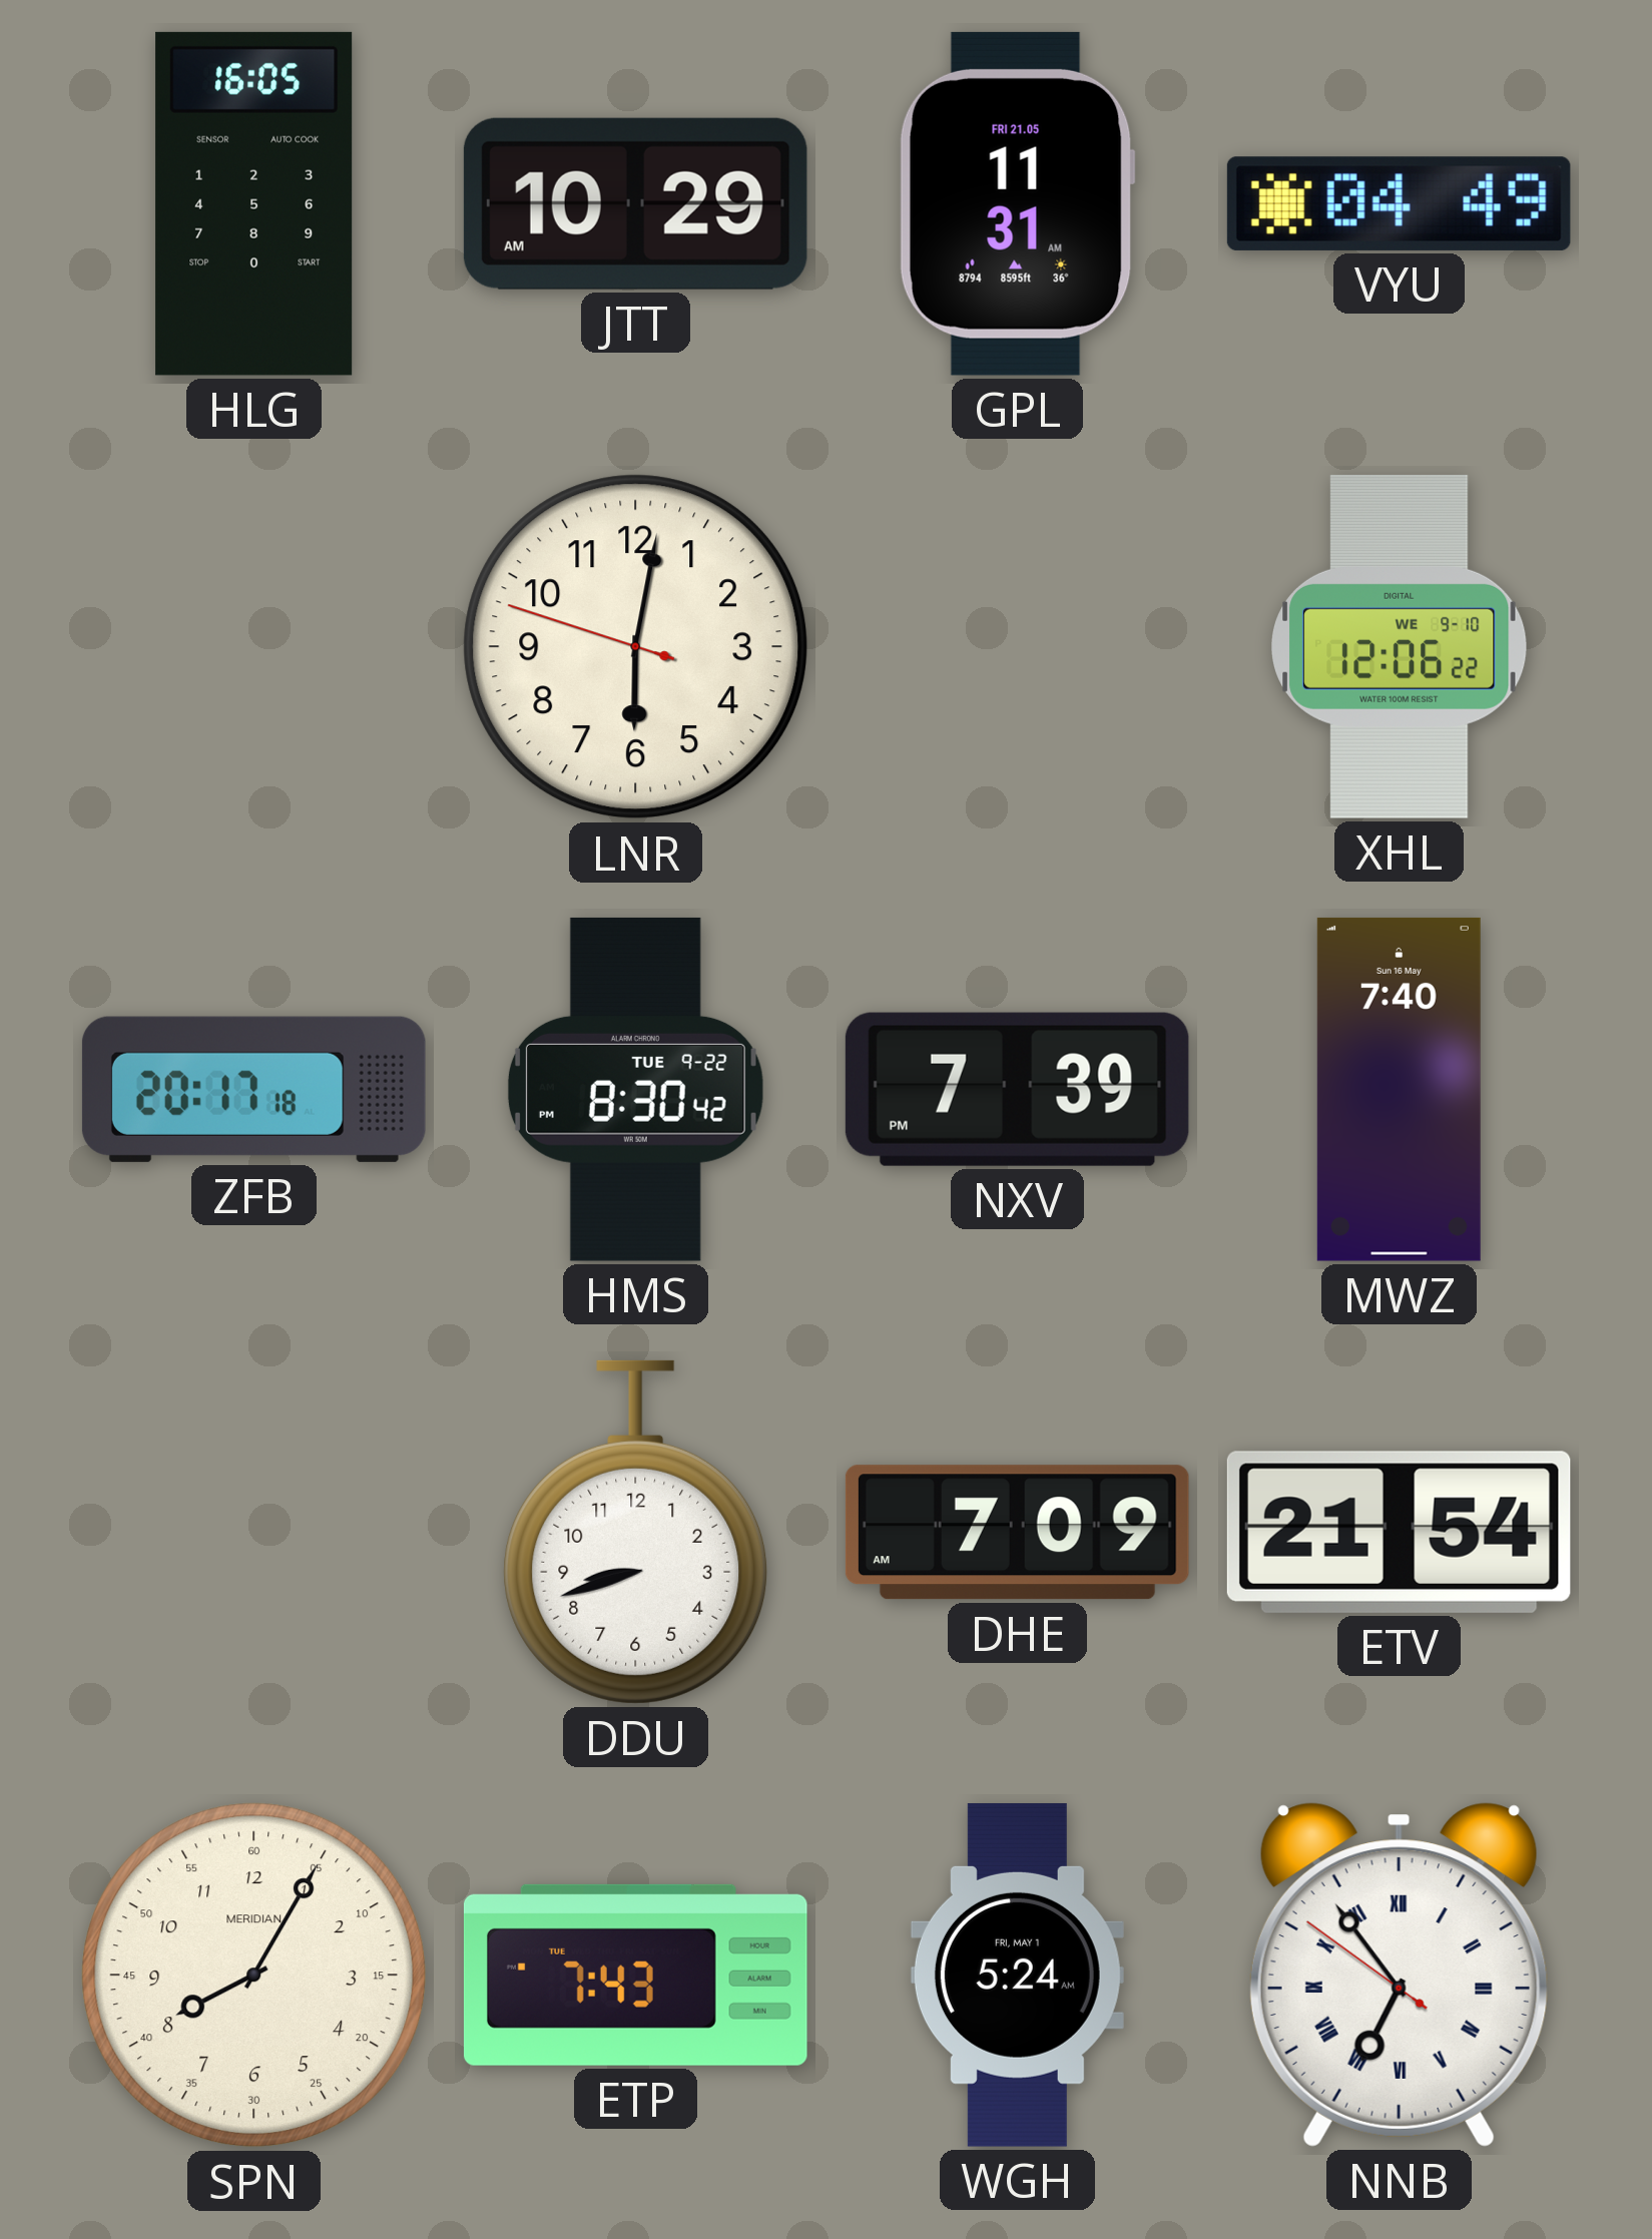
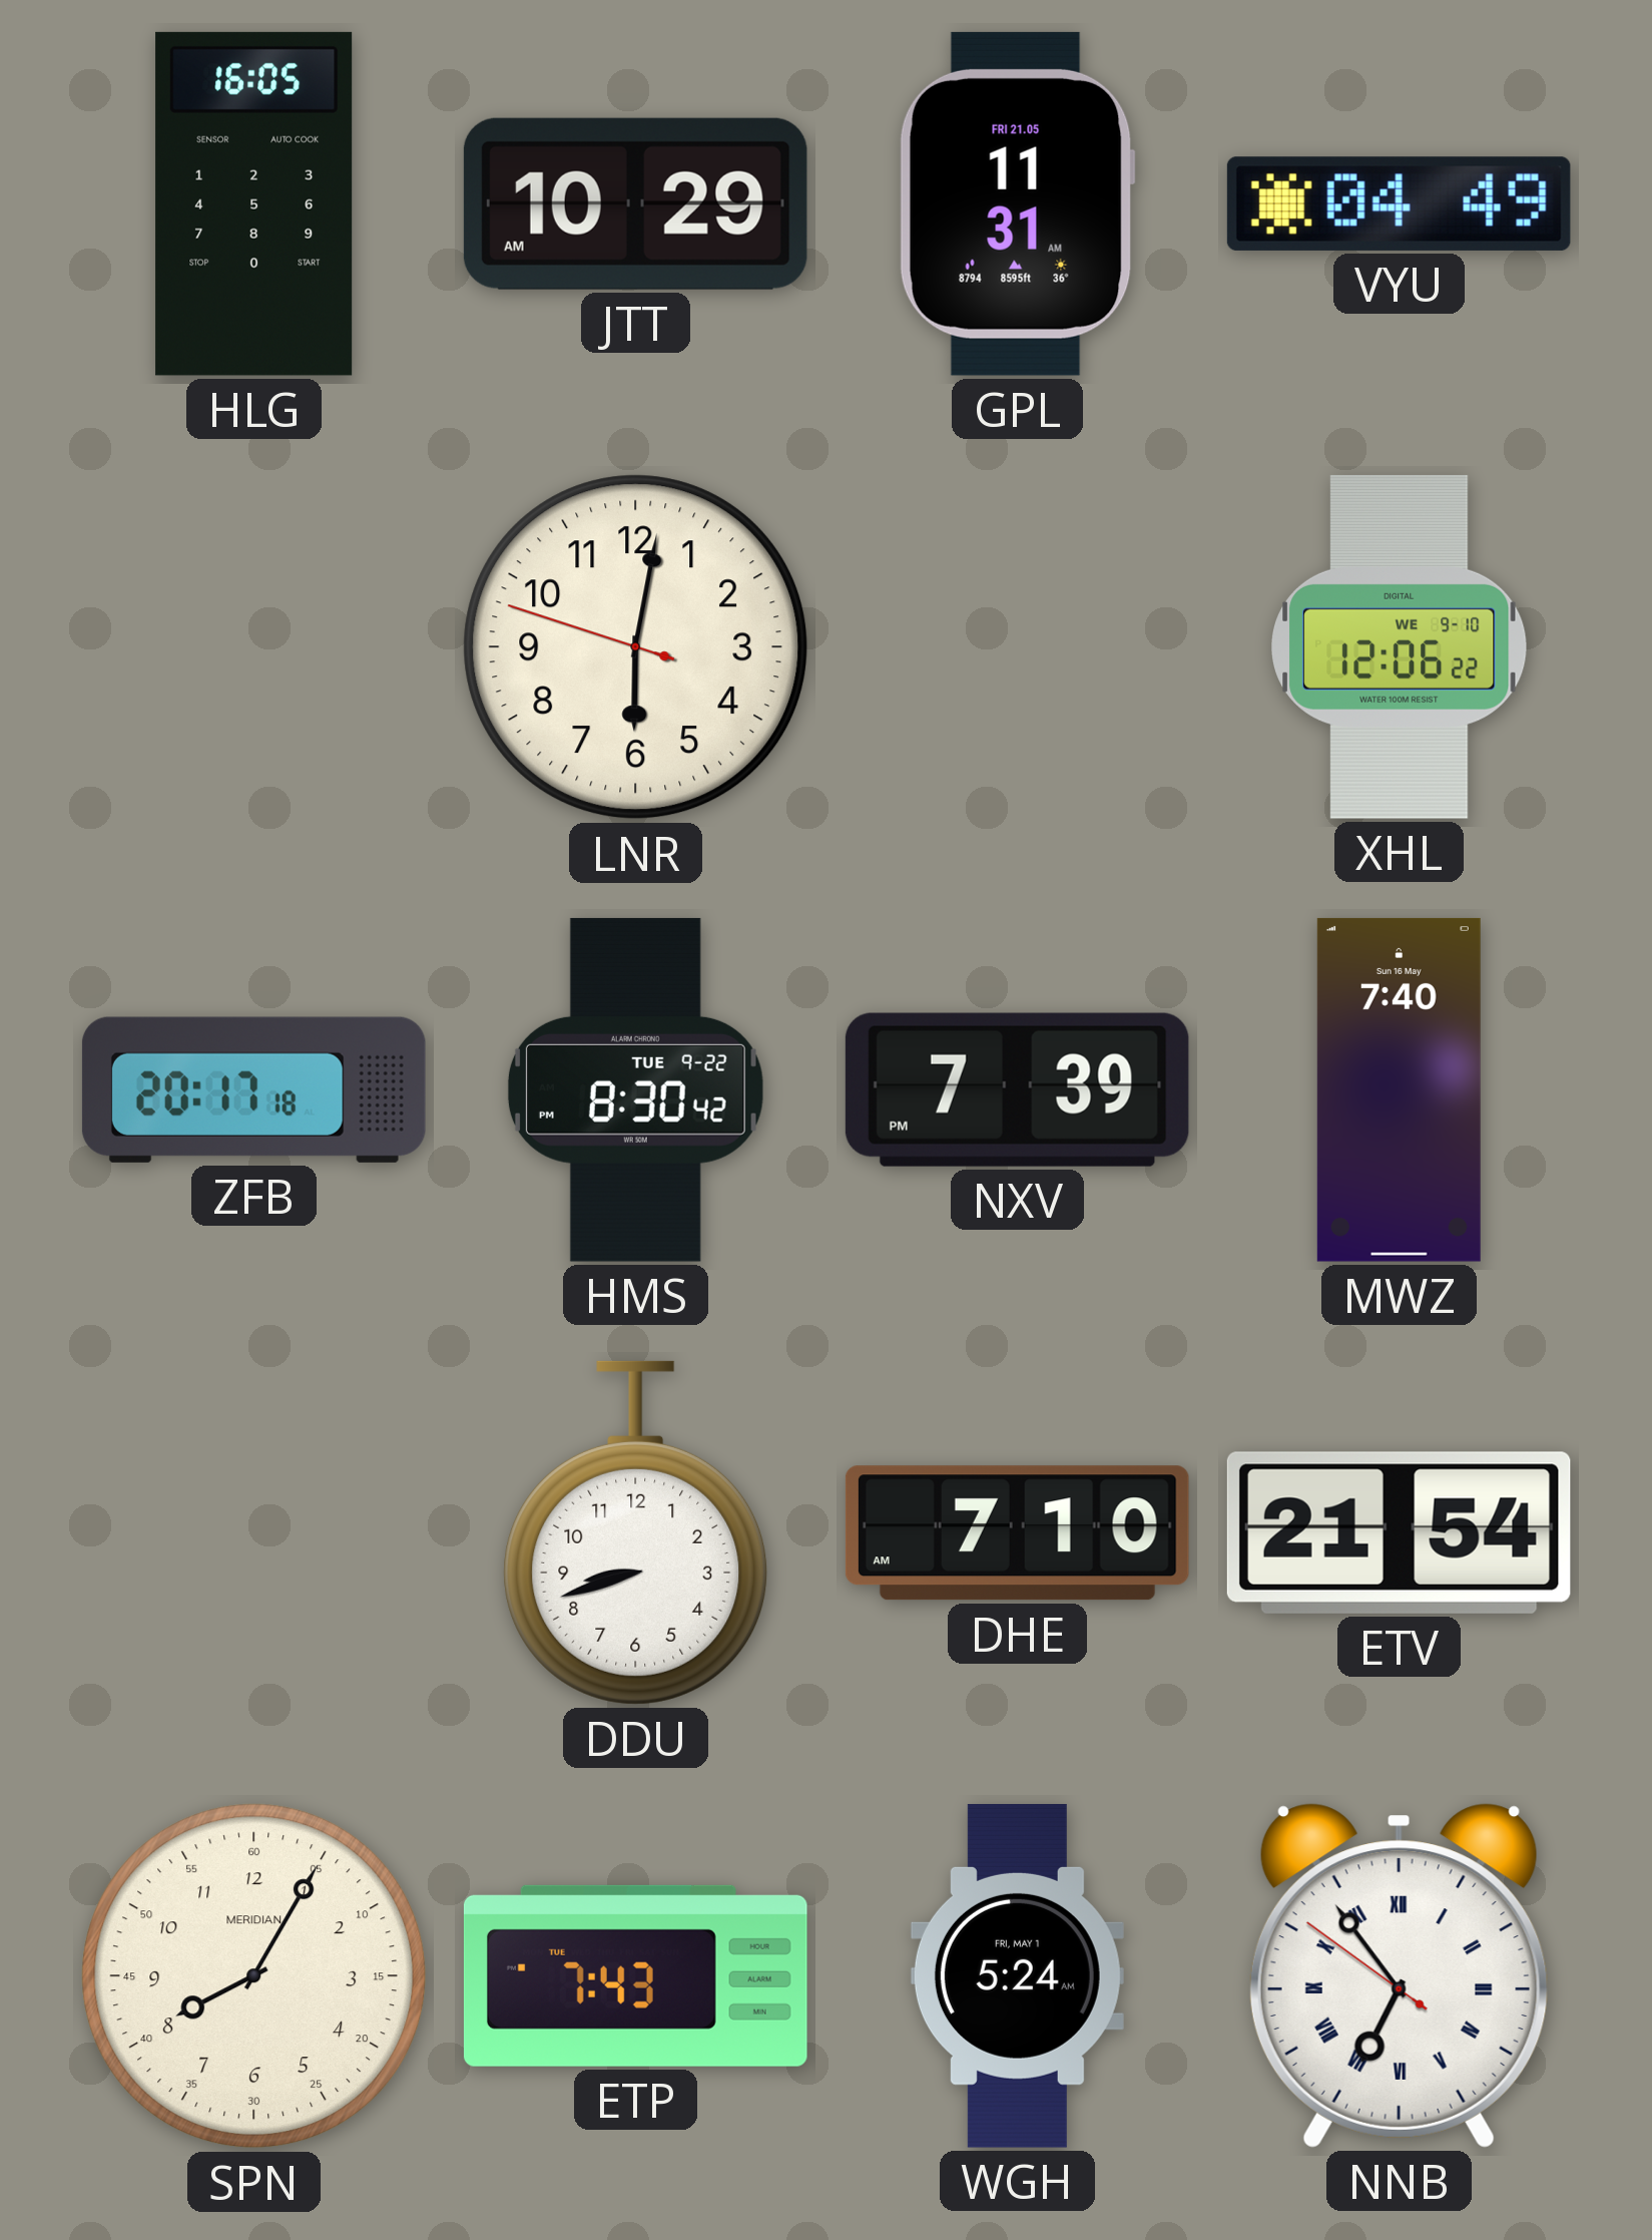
DHE: 7:09 -> 7:10 (1017, 1533)
